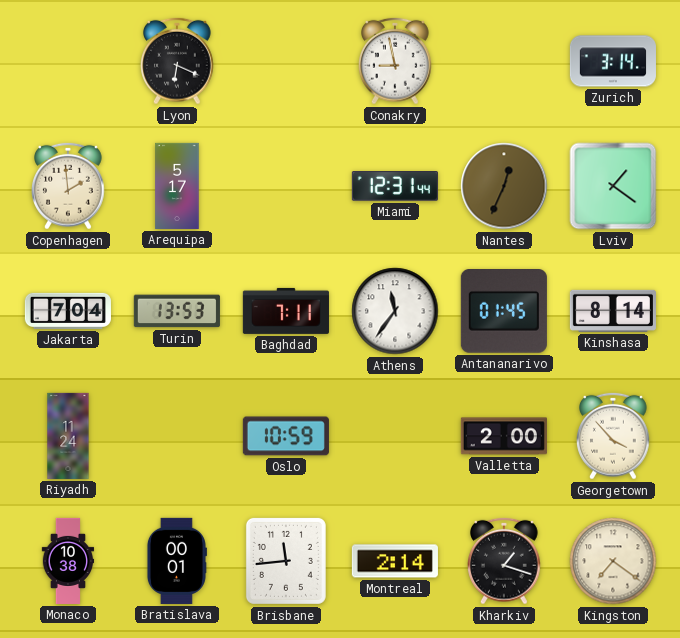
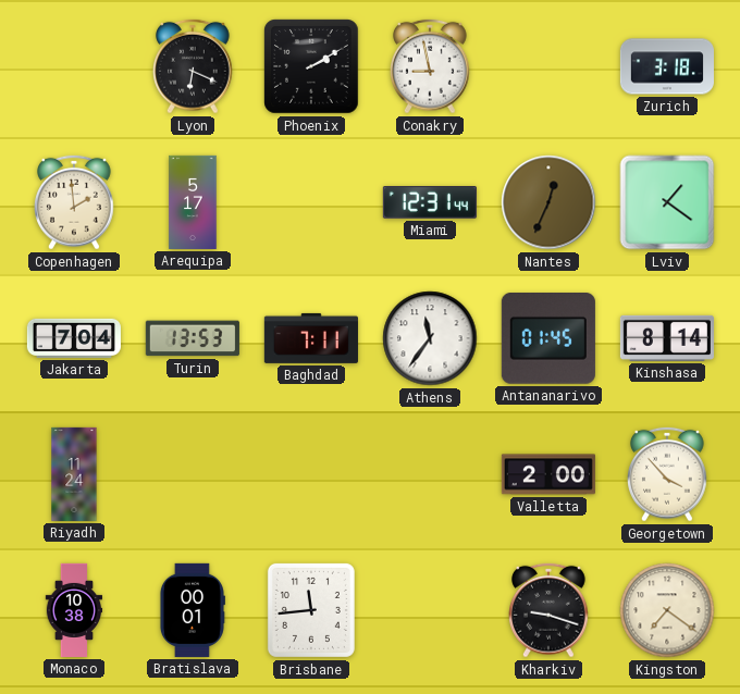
Phoenix: none -> 2:10 (311, 66)
Zurich: 3:14 -> 3:18 (667, 66)
Oslo: 10:59 -> none (286, 436)
Montreal: 2:14 -> none (395, 561)
Kharkiv: 1:18 -> 9:18 (550, 610)
